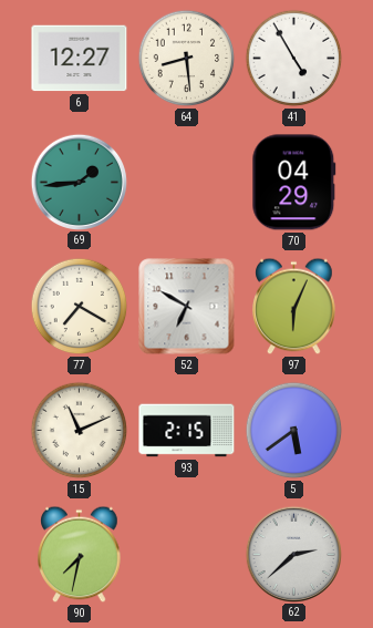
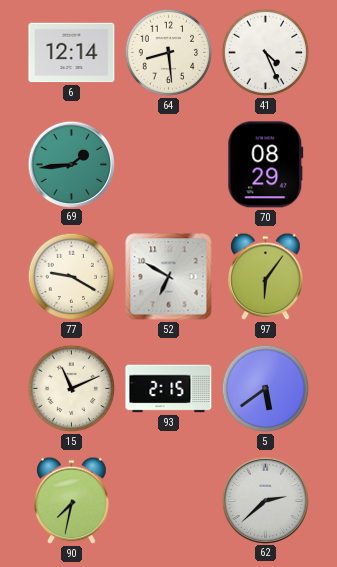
6: 12:27 -> 12:14 (72, 53)
41: 4:55 -> 4:26 (266, 53)
70: 04:29 -> 08:29 (266, 165)
77: 7:20 -> 9:20 (72, 277)
97: 6:04 -> 6:06 (266, 277)
